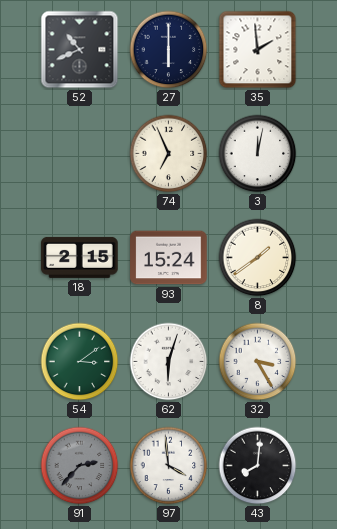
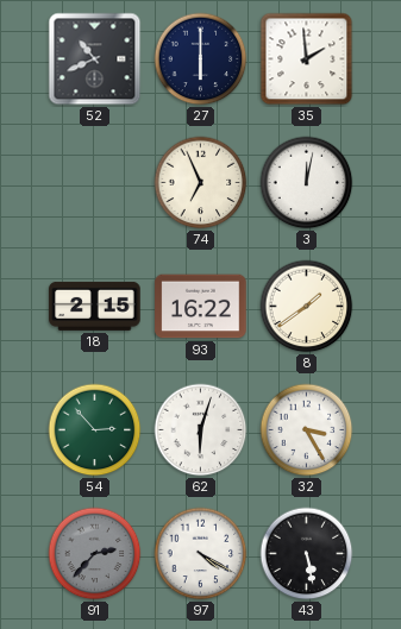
93: 15:24 -> 16:22 (201, 307)
54: 3:09 -> 2:53 (95, 430)
97: 3:59 -> 4:20 (201, 554)
43: 8:01 -> 5:28 (307, 554)
